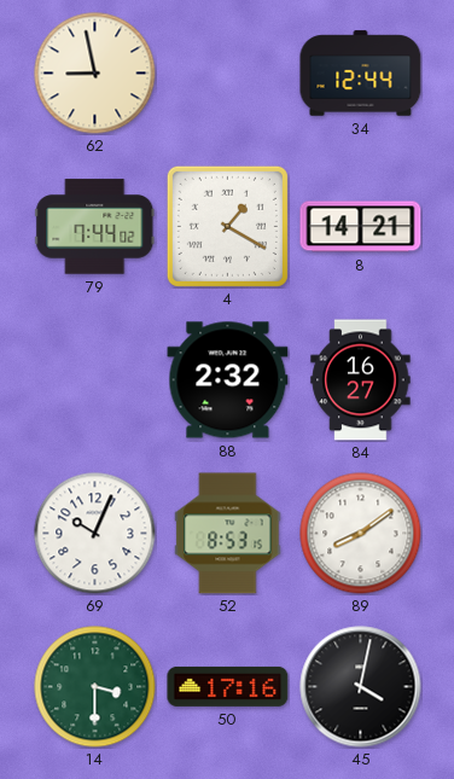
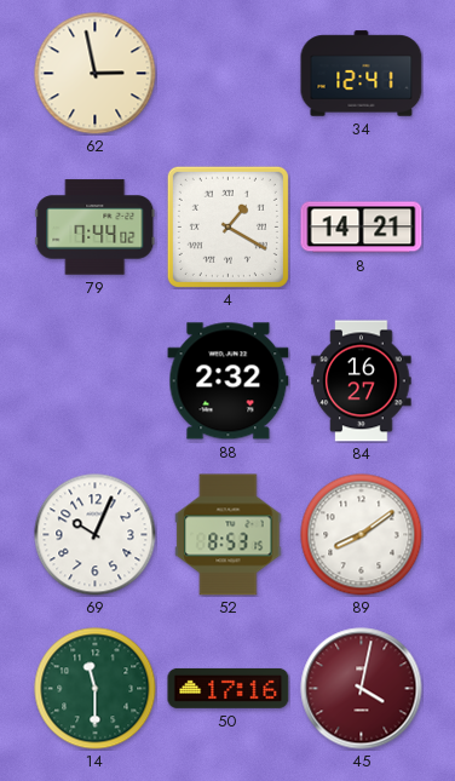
62: 8:58 -> 2:58 (96, 74)
34: 12:44 -> 12:41 (362, 74)
14: 3:30 -> 11:30 (96, 689)
45 dial: black -> burgundy (362, 689)
